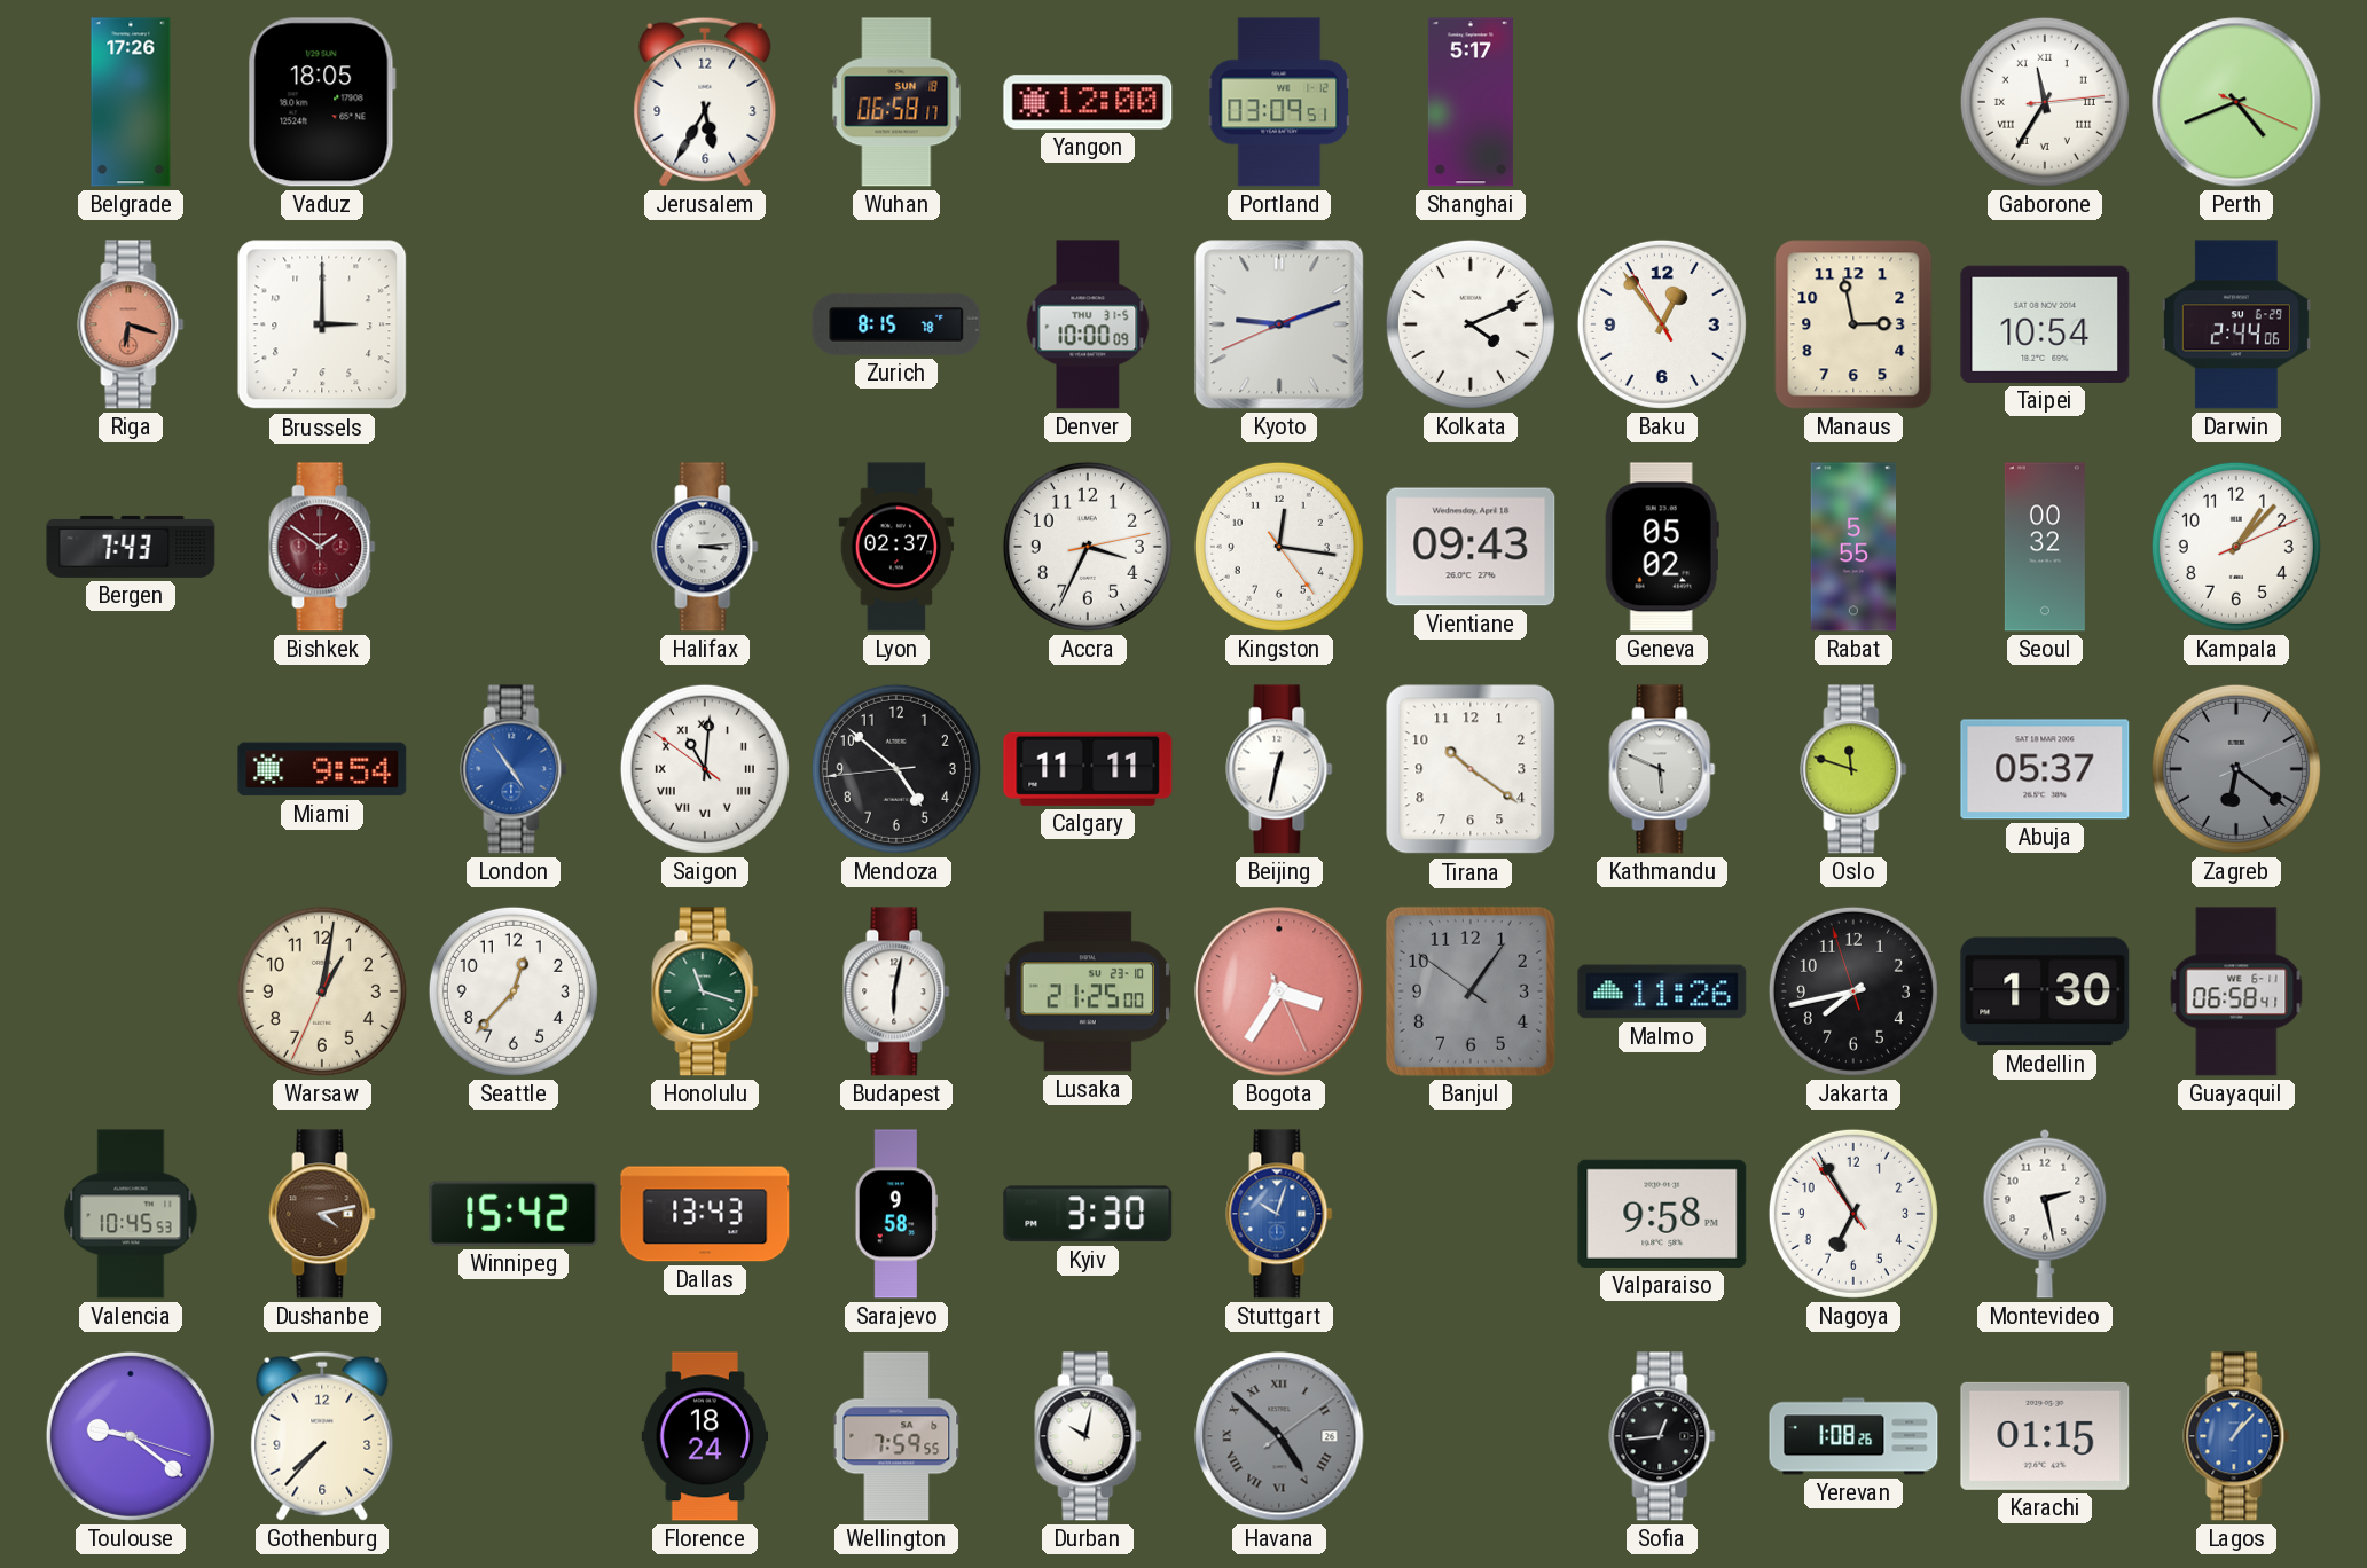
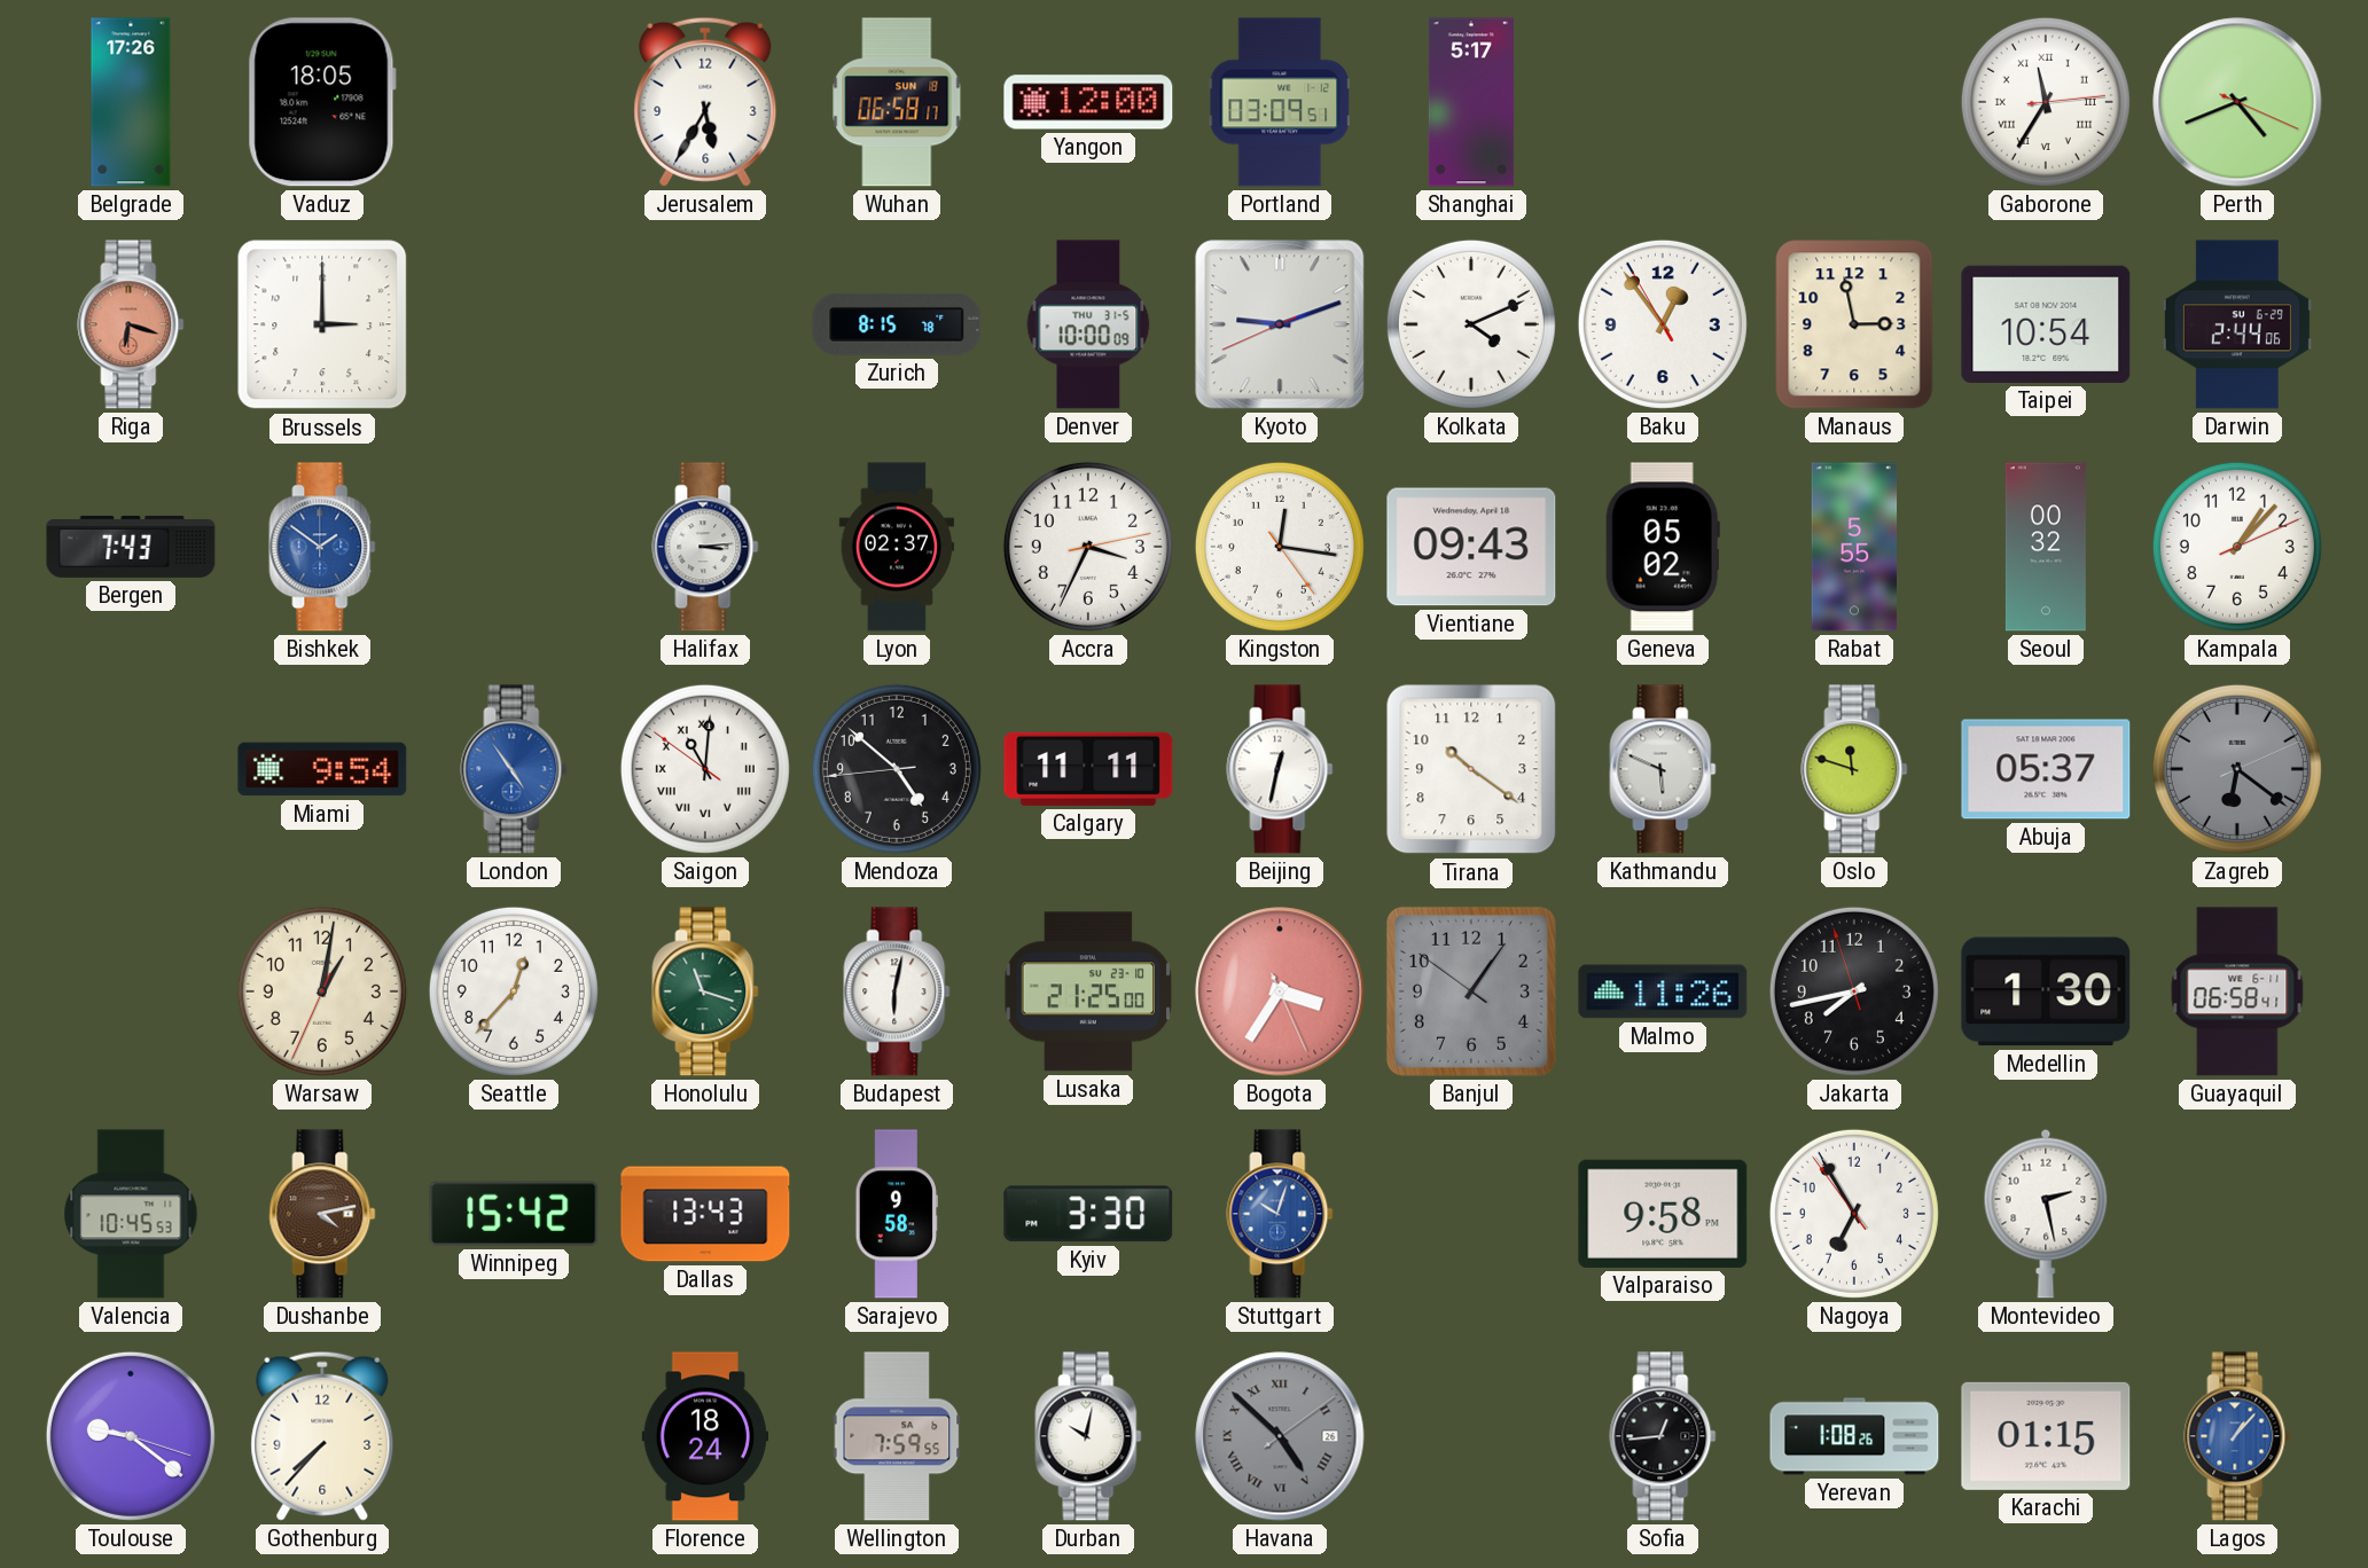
Bishkek dial: burgundy -> blue (322, 547)
